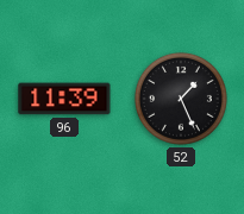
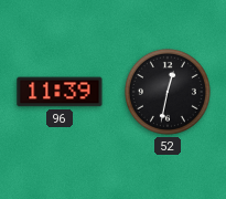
52: 1:26 -> 12:32 (168, 92)
